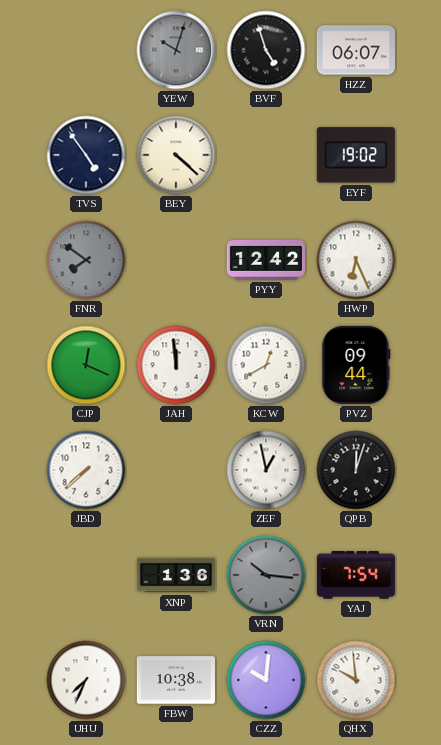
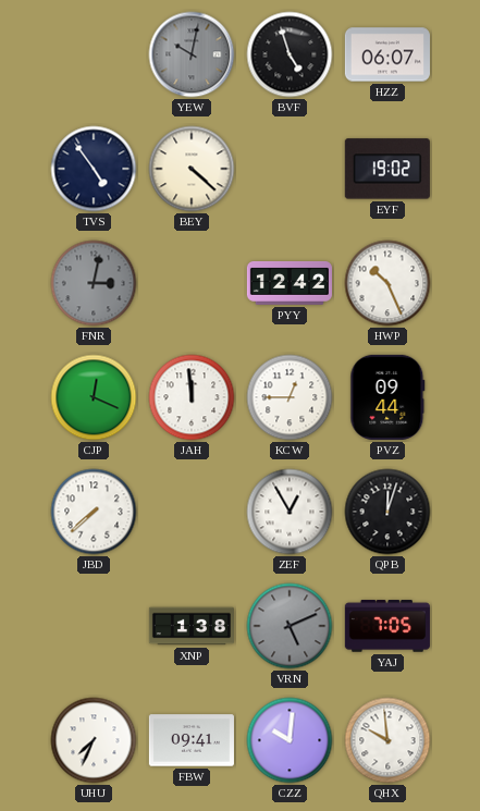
YEW: 10:03 -> 10:02 (192, 54)
FNR: 7:51 -> 3:02 (94, 283)
HWP: 6:26 -> 10:26 (387, 283)
KCW: 12:40 -> 12:45 (290, 397)
ZEF: 12:58 -> 12:55 (290, 512)
XNP: 1:36 -> 1:38 (190, 626)
VRN: 10:16 -> 5:11 (290, 626)
YAJ: 7:54 -> 7:05 (387, 626)
FBW: 10:38 -> 09:41 (192, 740)
